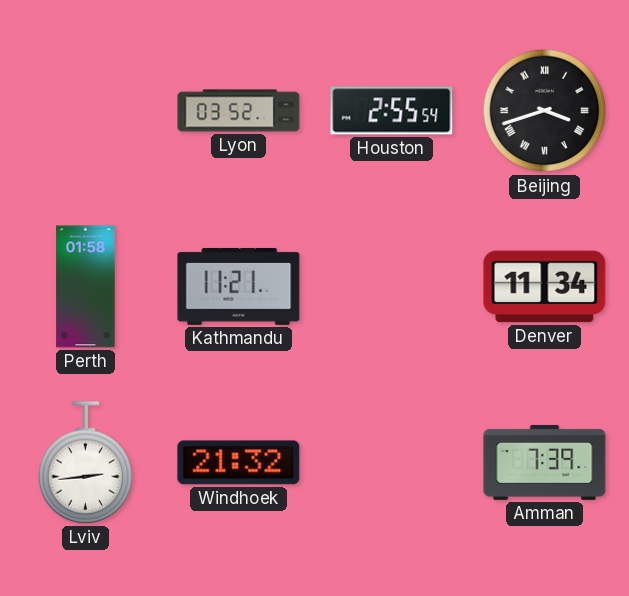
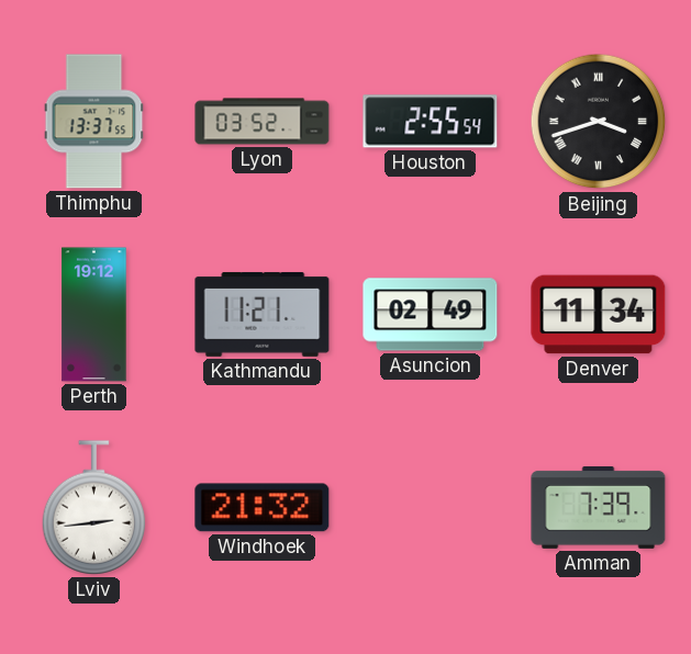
Thimphu: none -> 13:37 (94, 122)
Perth: 01:58 -> 19:12 (94, 315)
Asuncion: none -> 02:49 (431, 315)
